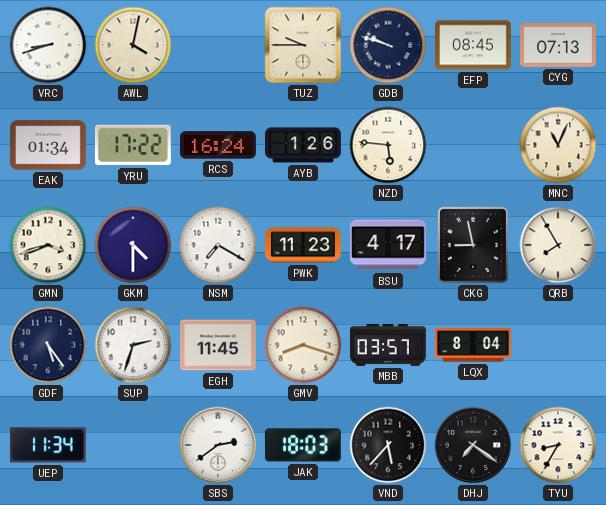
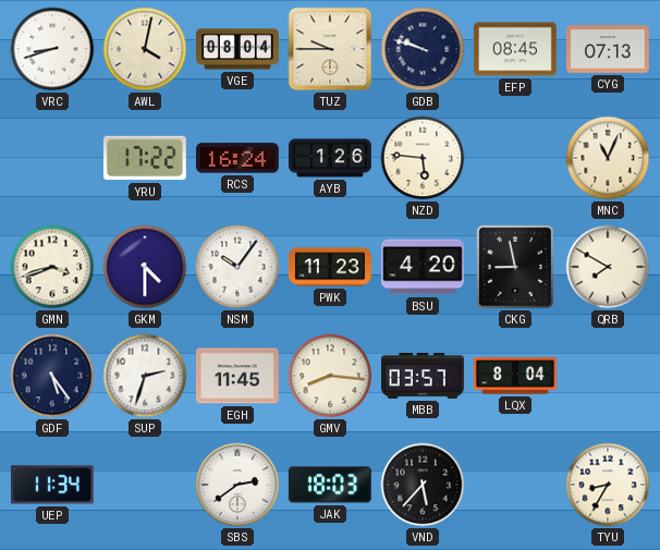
VGE: none -> 08:04 (239, 49)
EAK: 01:34 -> none (49, 145)
NSM: 7:20 -> 10:06 (237, 267)
BSU: 4:17 -> 4:20 (424, 267)
QRB: 7:55 -> 7:50 (608, 267)
GMV: 8:18 -> 8:16 (330, 376)
DHJ: 7:21 -> none (473, 445)
